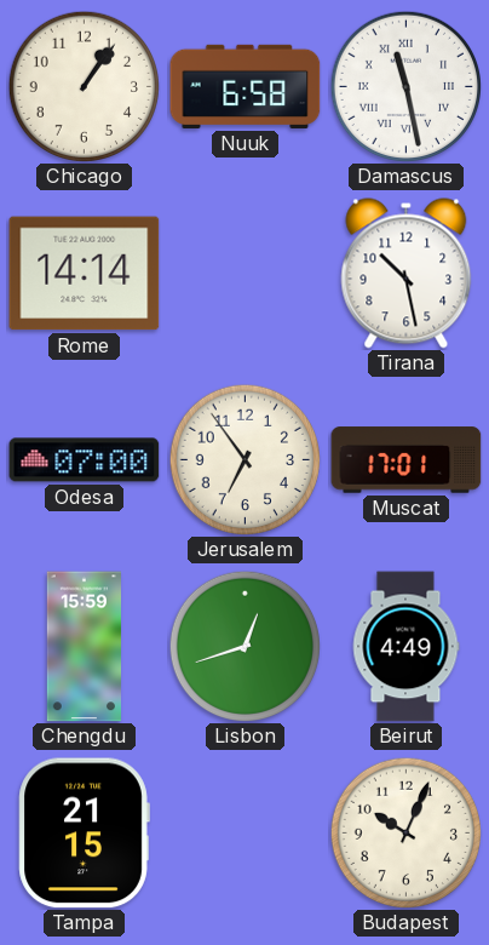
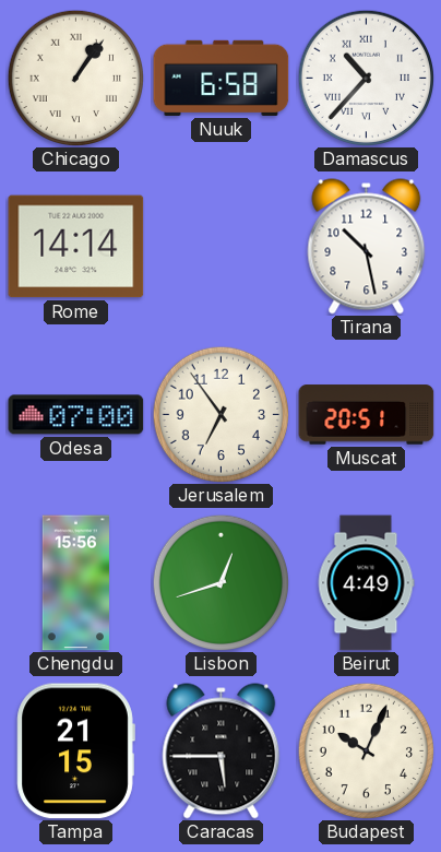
Chicago numerals: Arabic -> Roman (75, 78)
Damascus: 11:28 -> 10:37 (366, 78)
Muscat: 17:01 -> 20:51 (367, 415)
Chengdu: 15:59 -> 15:56 (75, 583)
Caracas: none -> 5:45 (222, 752)
